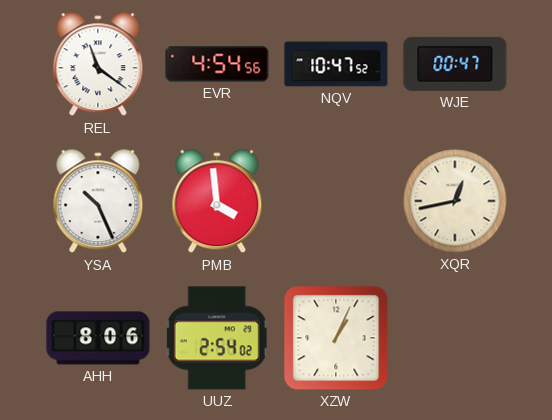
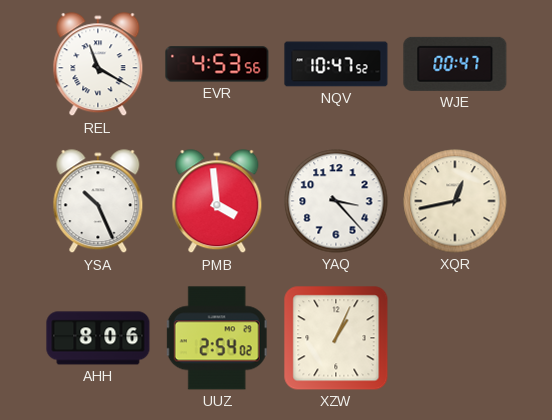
REL: 11:21 -> 11:20 (98, 65)
EVR: 4:54 -> 4:53 (217, 64)
YAQ: none -> 3:23 (336, 201)
